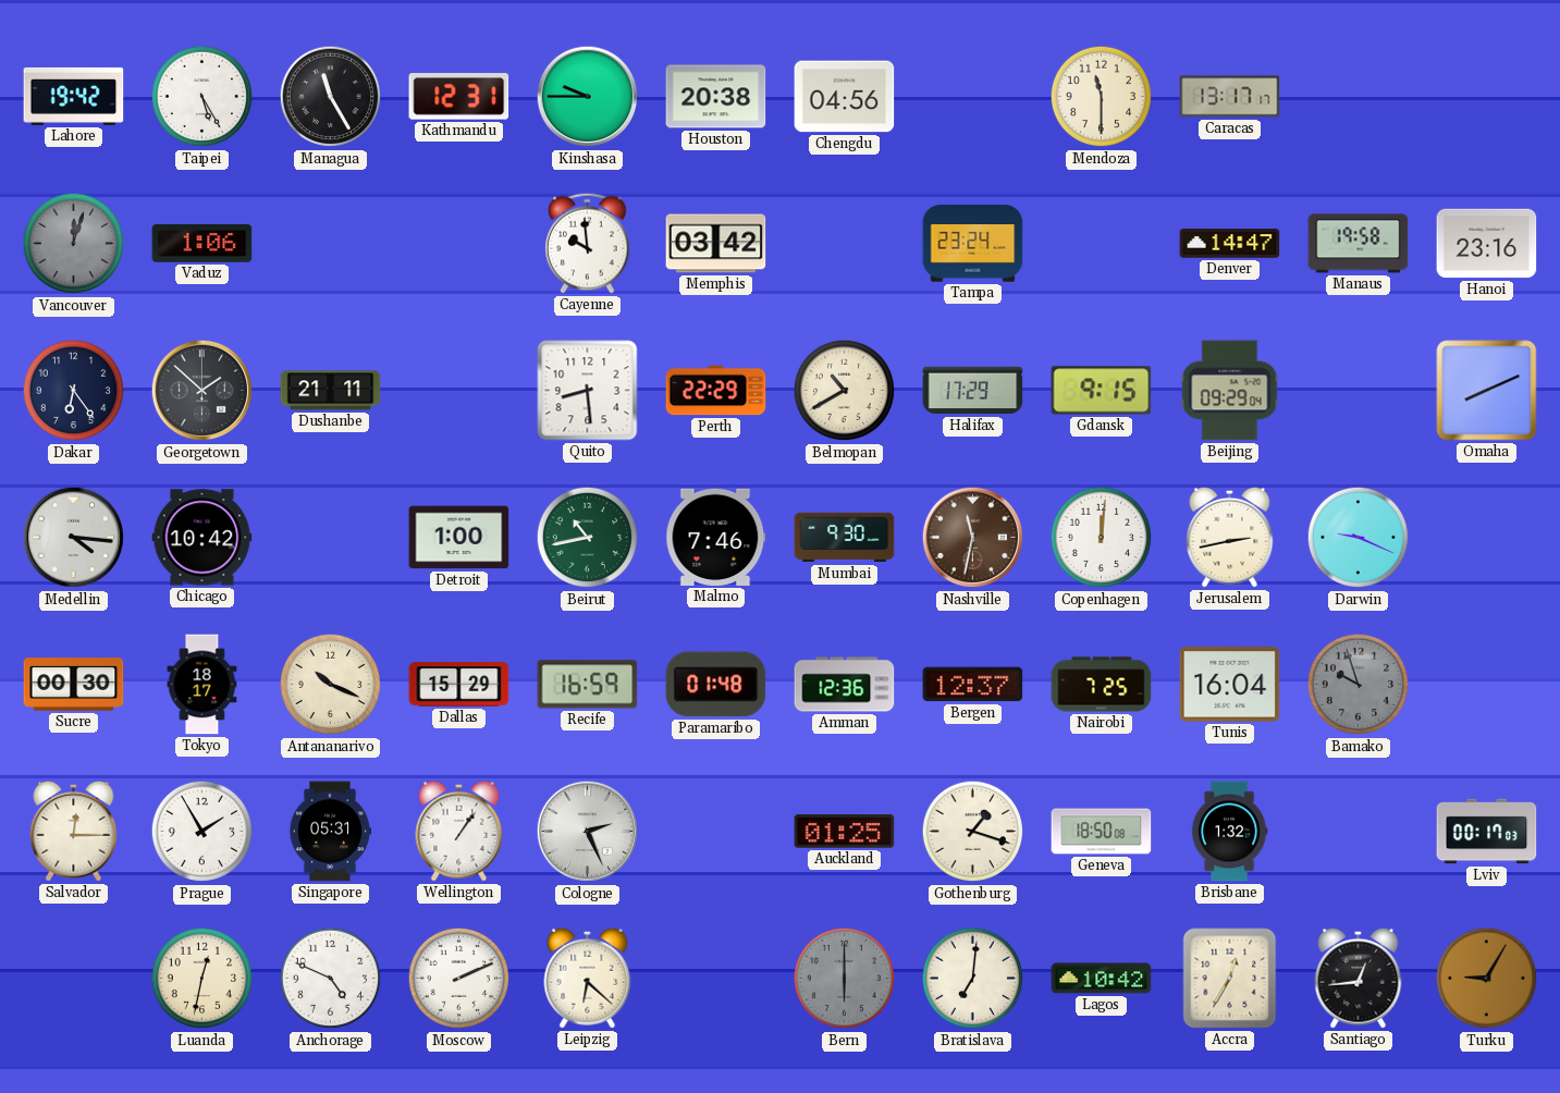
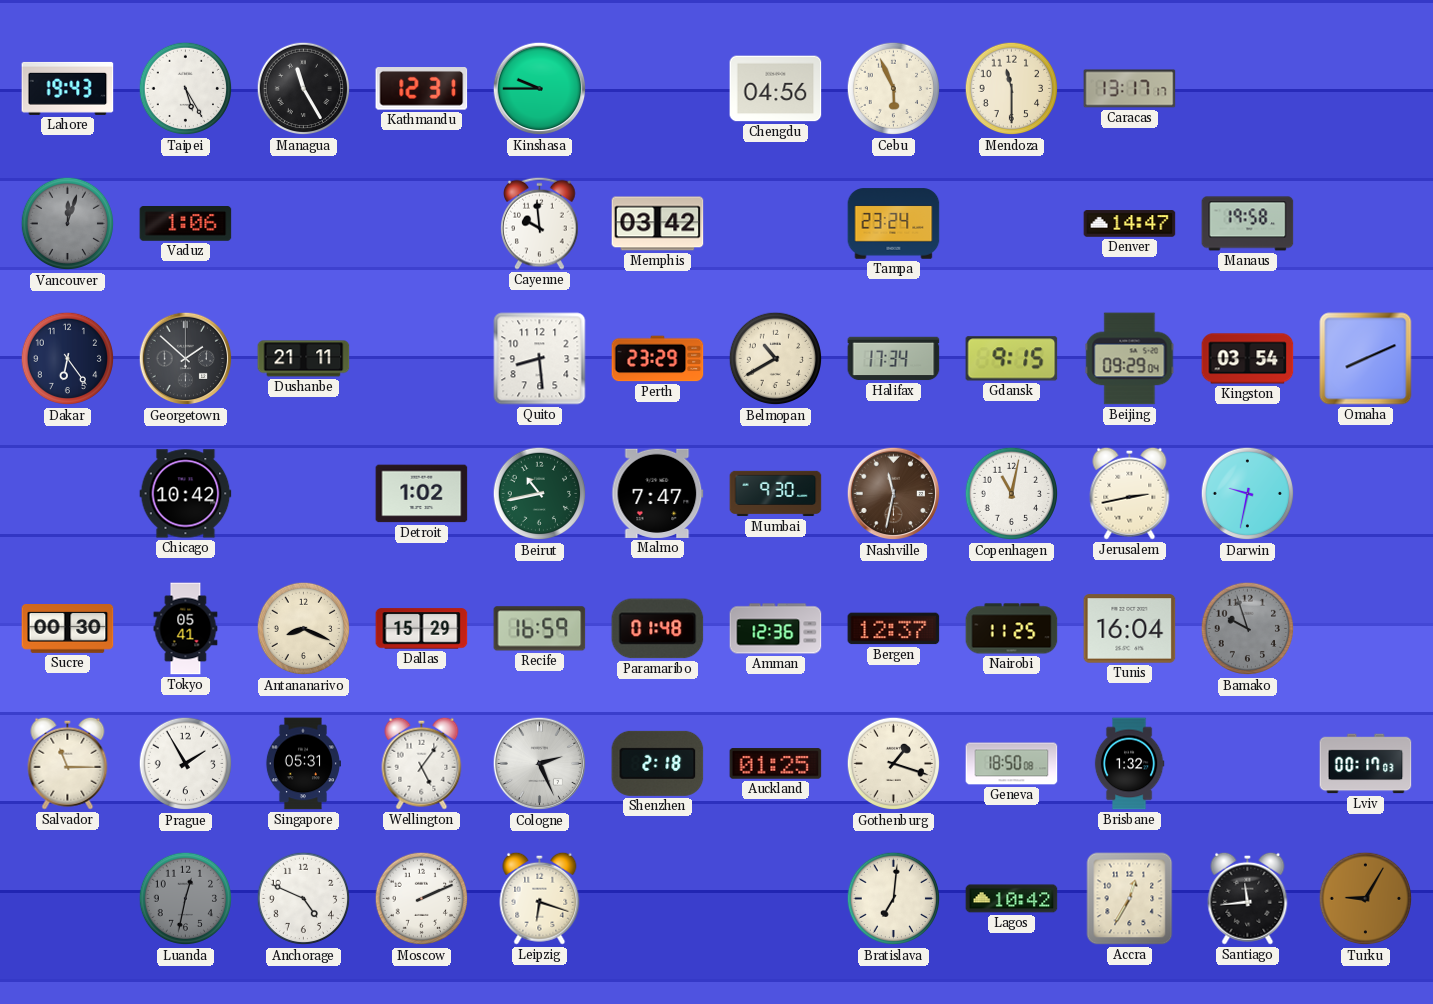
Lahore: 19:42 -> 19:43 (68, 88)
Houston: 20:38 -> none (716, 97)
Cebu: none -> 5:56 (894, 89)
Hanoi: 23:16 -> none (1487, 244)
Perth: 22:29 -> 23:29 (658, 359)
Halifax: 17:29 -> 17:34 (894, 359)
Kingston: none -> 03:54 (1248, 359)
Medellin: 4:16 -> none (74, 538)
Detroit: 1:00 -> 1:02 (422, 494)
Malmo: 7:46 -> 7:47 (658, 493)
Copenhagen: 12:01 -> 11:02 (1012, 494)
Darwin: 9:19 -> 9:32 (1248, 494)
Tokyo: 18:17 -> 05:41 (186, 629)
Antananarivo: 10:19 -> 8:19 (304, 629)
Nairobi: 7:25 -> 11:25 (1012, 629)
Salvador: 12:15 -> 11:15 (68, 763)
Wellington: 1:06 -> 5:06 (422, 763)
Shenzhen: none -> 2:18 (658, 763)
Luanda dial: cream -> grey (186, 899)
Leipzig: 6:22 -> 6:18 (540, 898)
Bern: 6:00 -> none (845, 979)
Santiago: 12:44 -> 11:44 (1248, 898)
